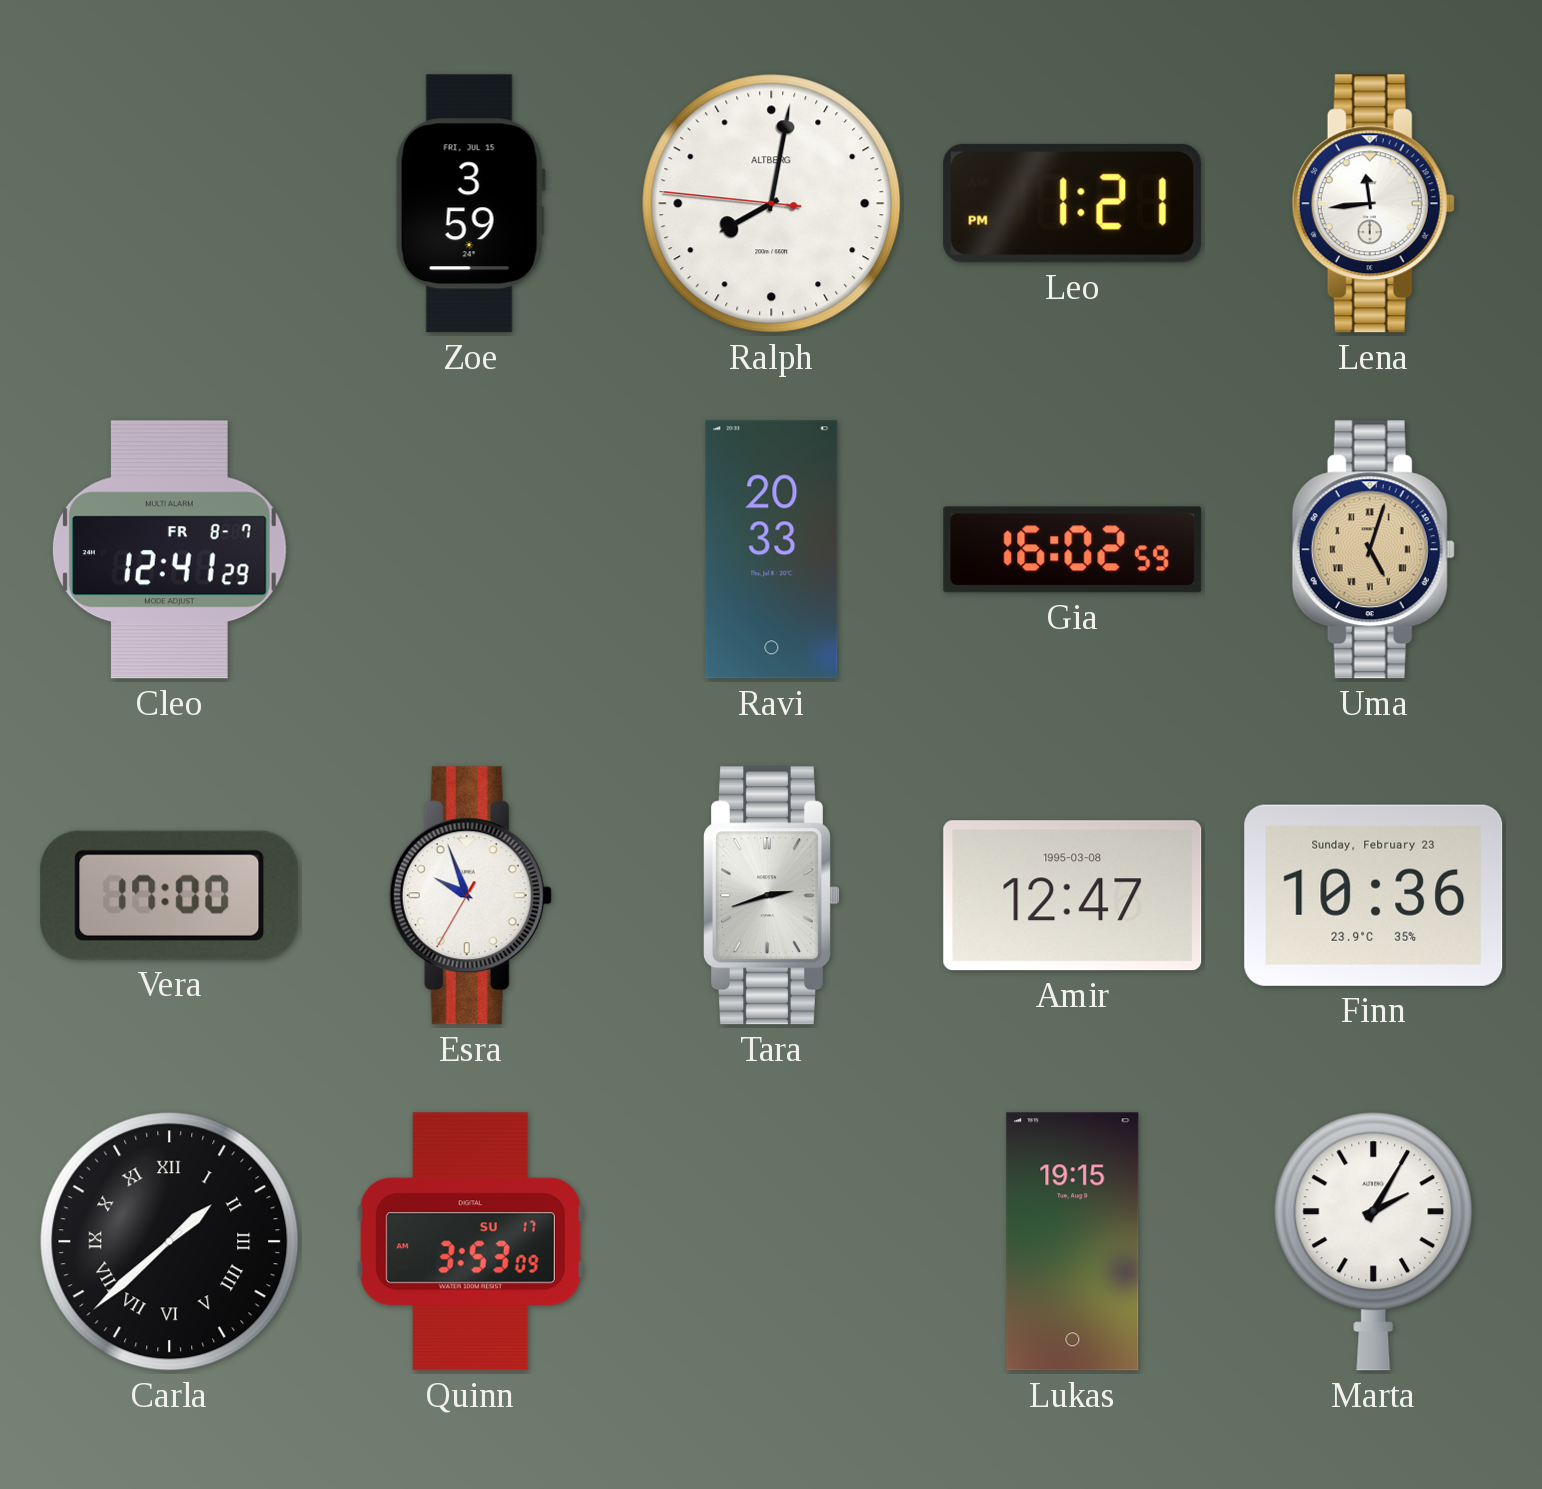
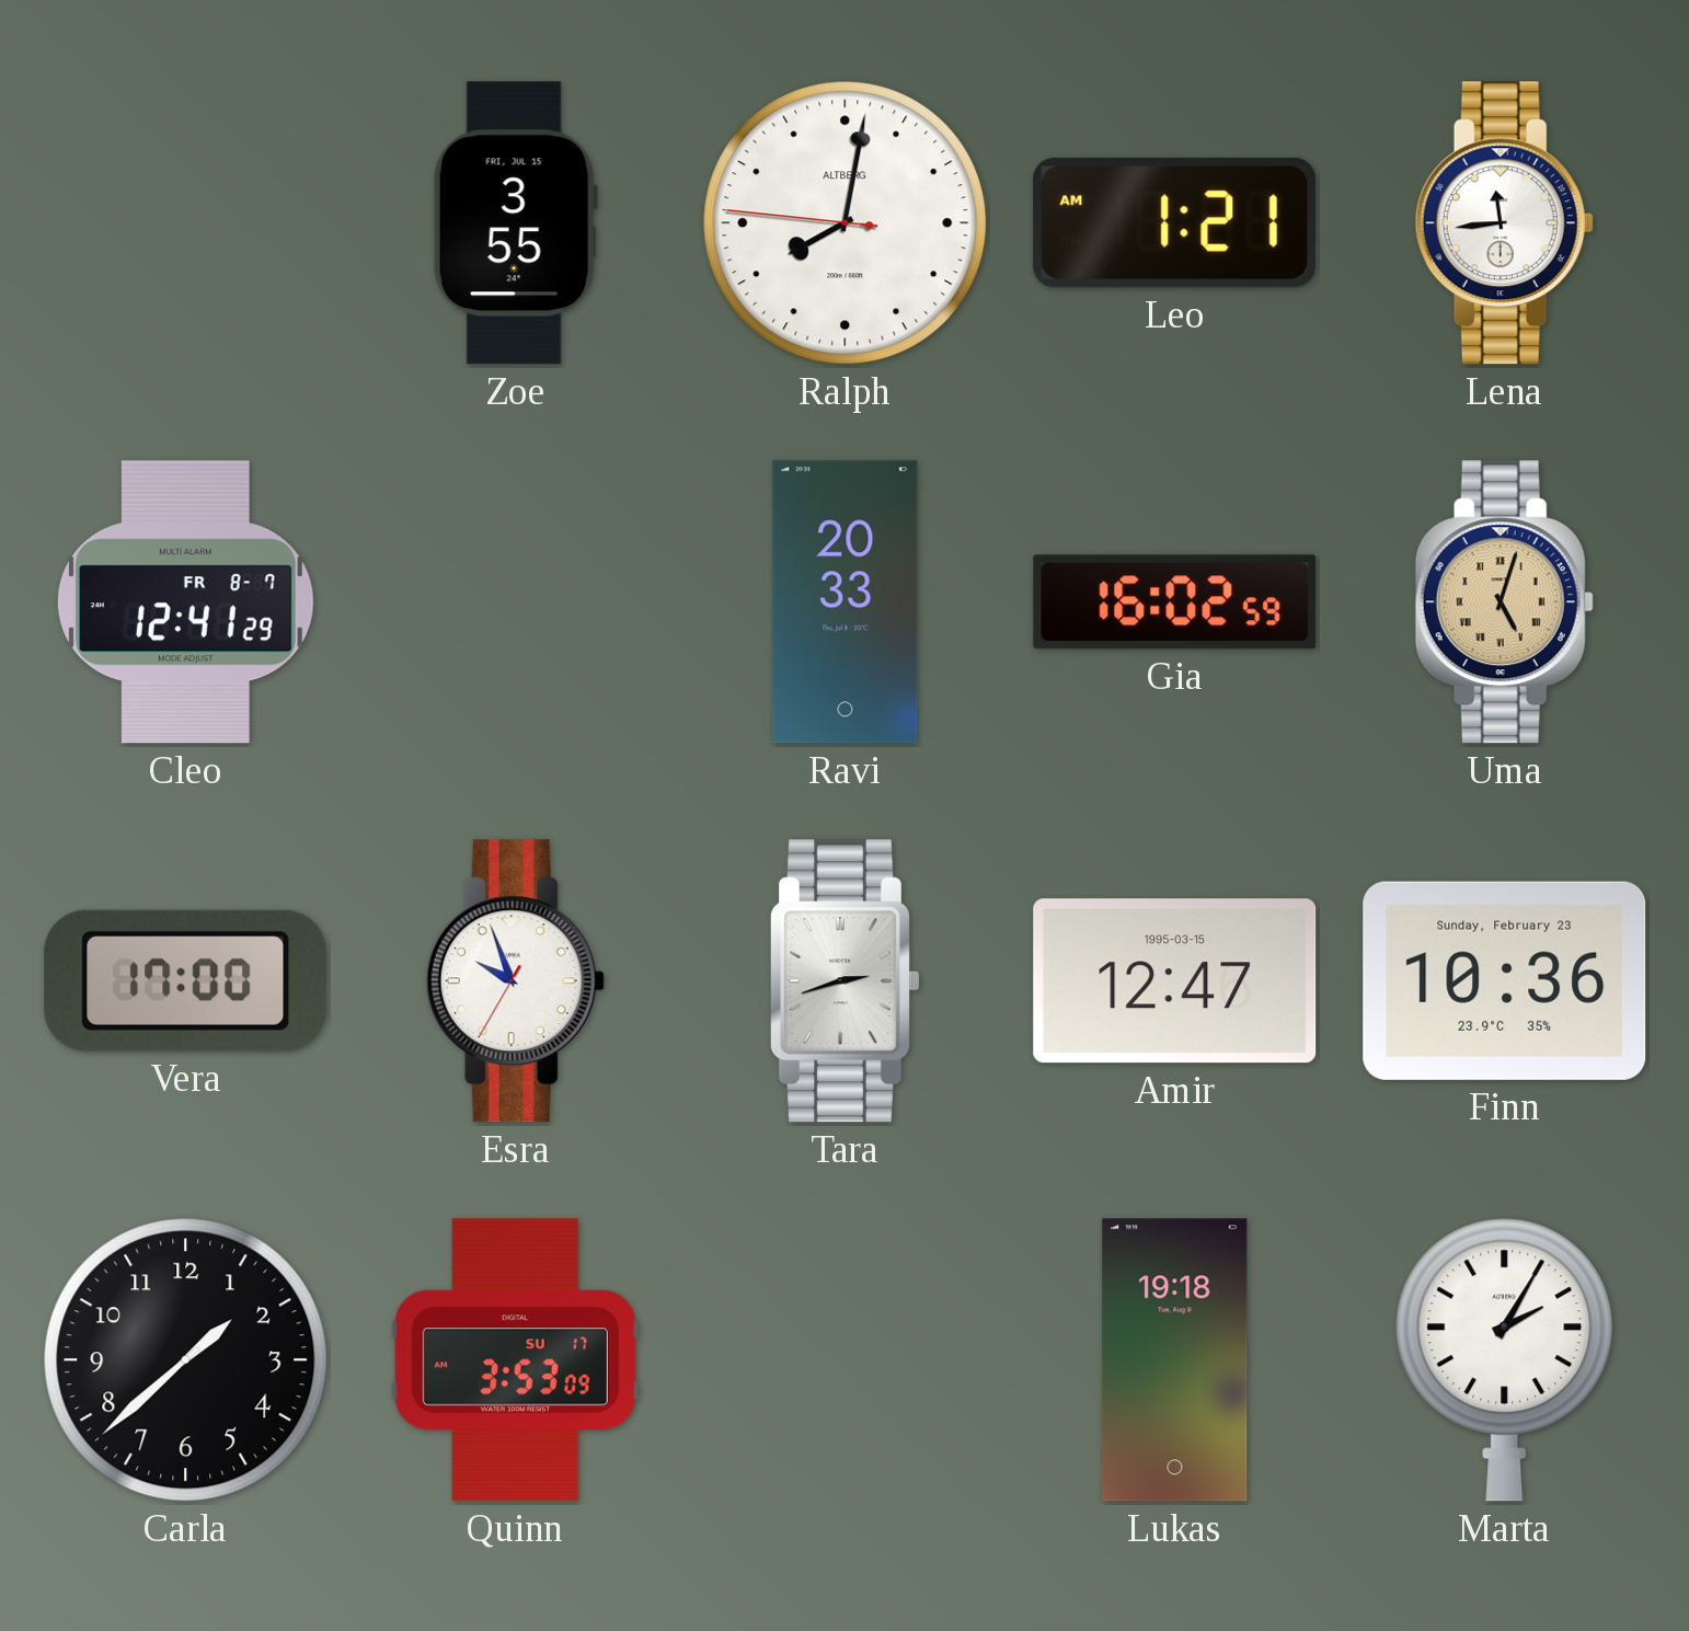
Zoe: 3:59 -> 3:55 (515, 223)
Leo: 1:21 PM -> 1:21 AM (1175, 222)
Amir date: 1995-03-08 -> 1995-03-15 (1175, 981)
Carla numerals: Roman -> Arabic (186, 1360)
Lukas: 19:15 -> 19:18 (1175, 1360)
